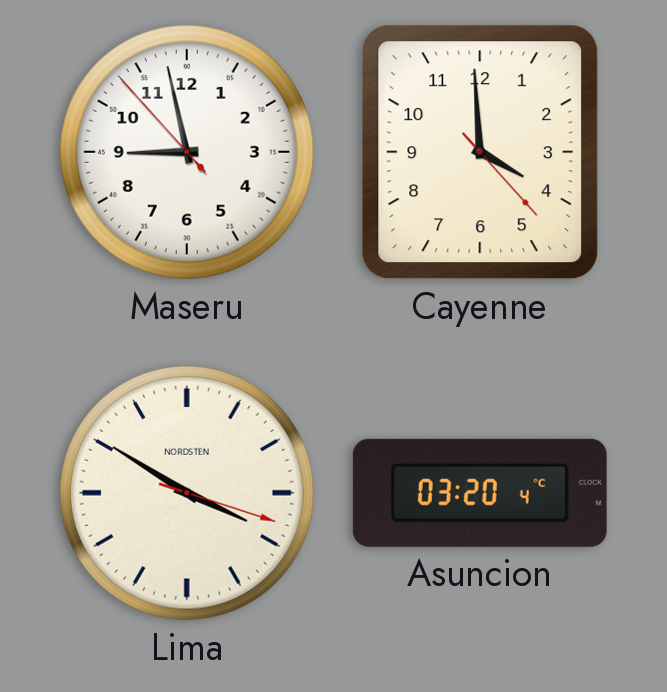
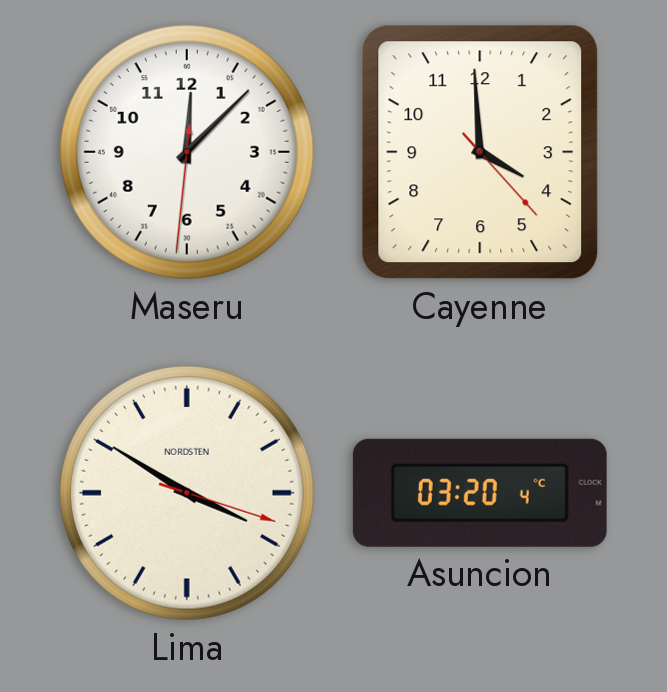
Maseru: 8:57 -> 12:07 (187, 152)
